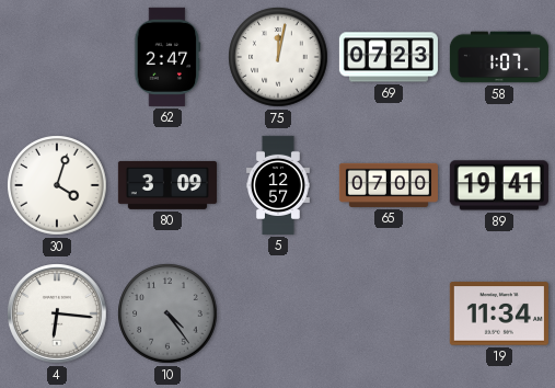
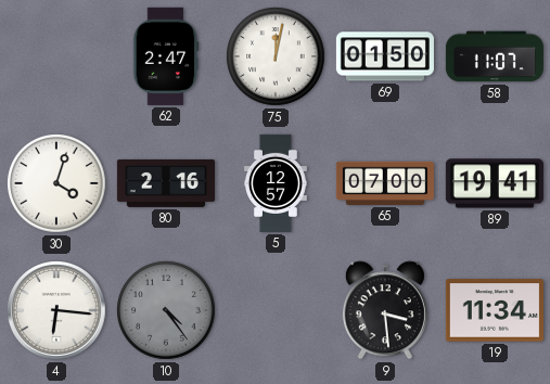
69: 07:23 -> 01:50 (385, 56)
58: 1:07 -> 11:07 (495, 56)
80: 3:09 -> 2:16 (166, 183)
9: none -> 3:29 (385, 310)
